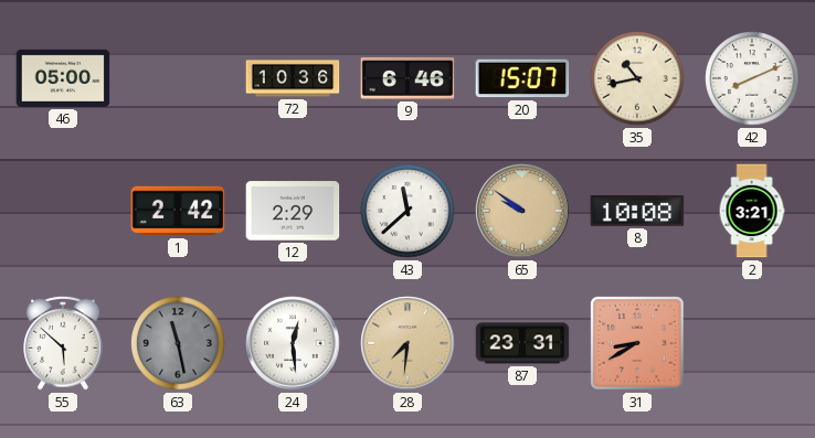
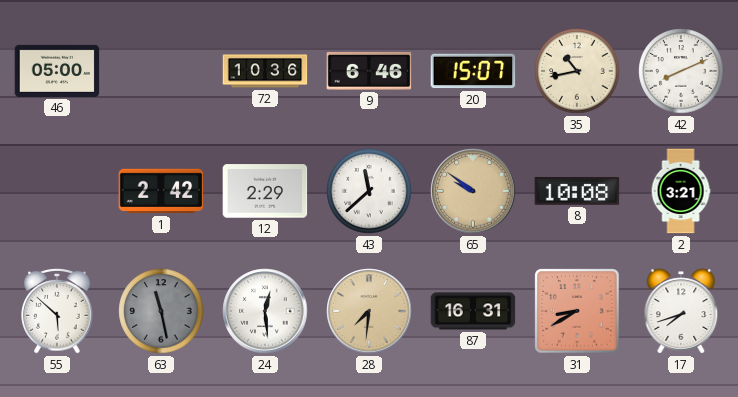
87: 23:31 -> 16:31 (473, 311)
17: none -> 7:42 (681, 311)
